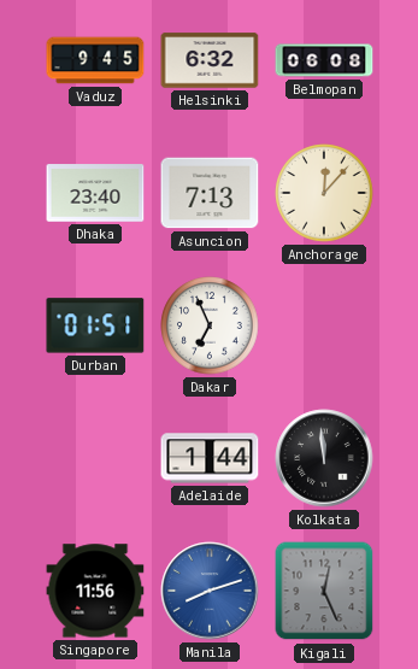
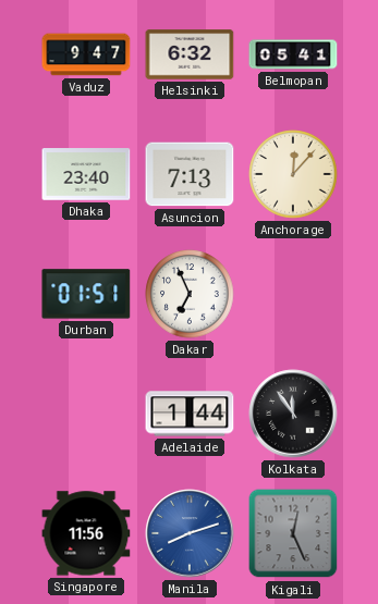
Vaduz: 9:45 -> 9:47 (86, 54)
Belmopan: 06:08 -> 05:41 (293, 54)
Kolkata: 11:59 -> 11:54 (293, 414)
